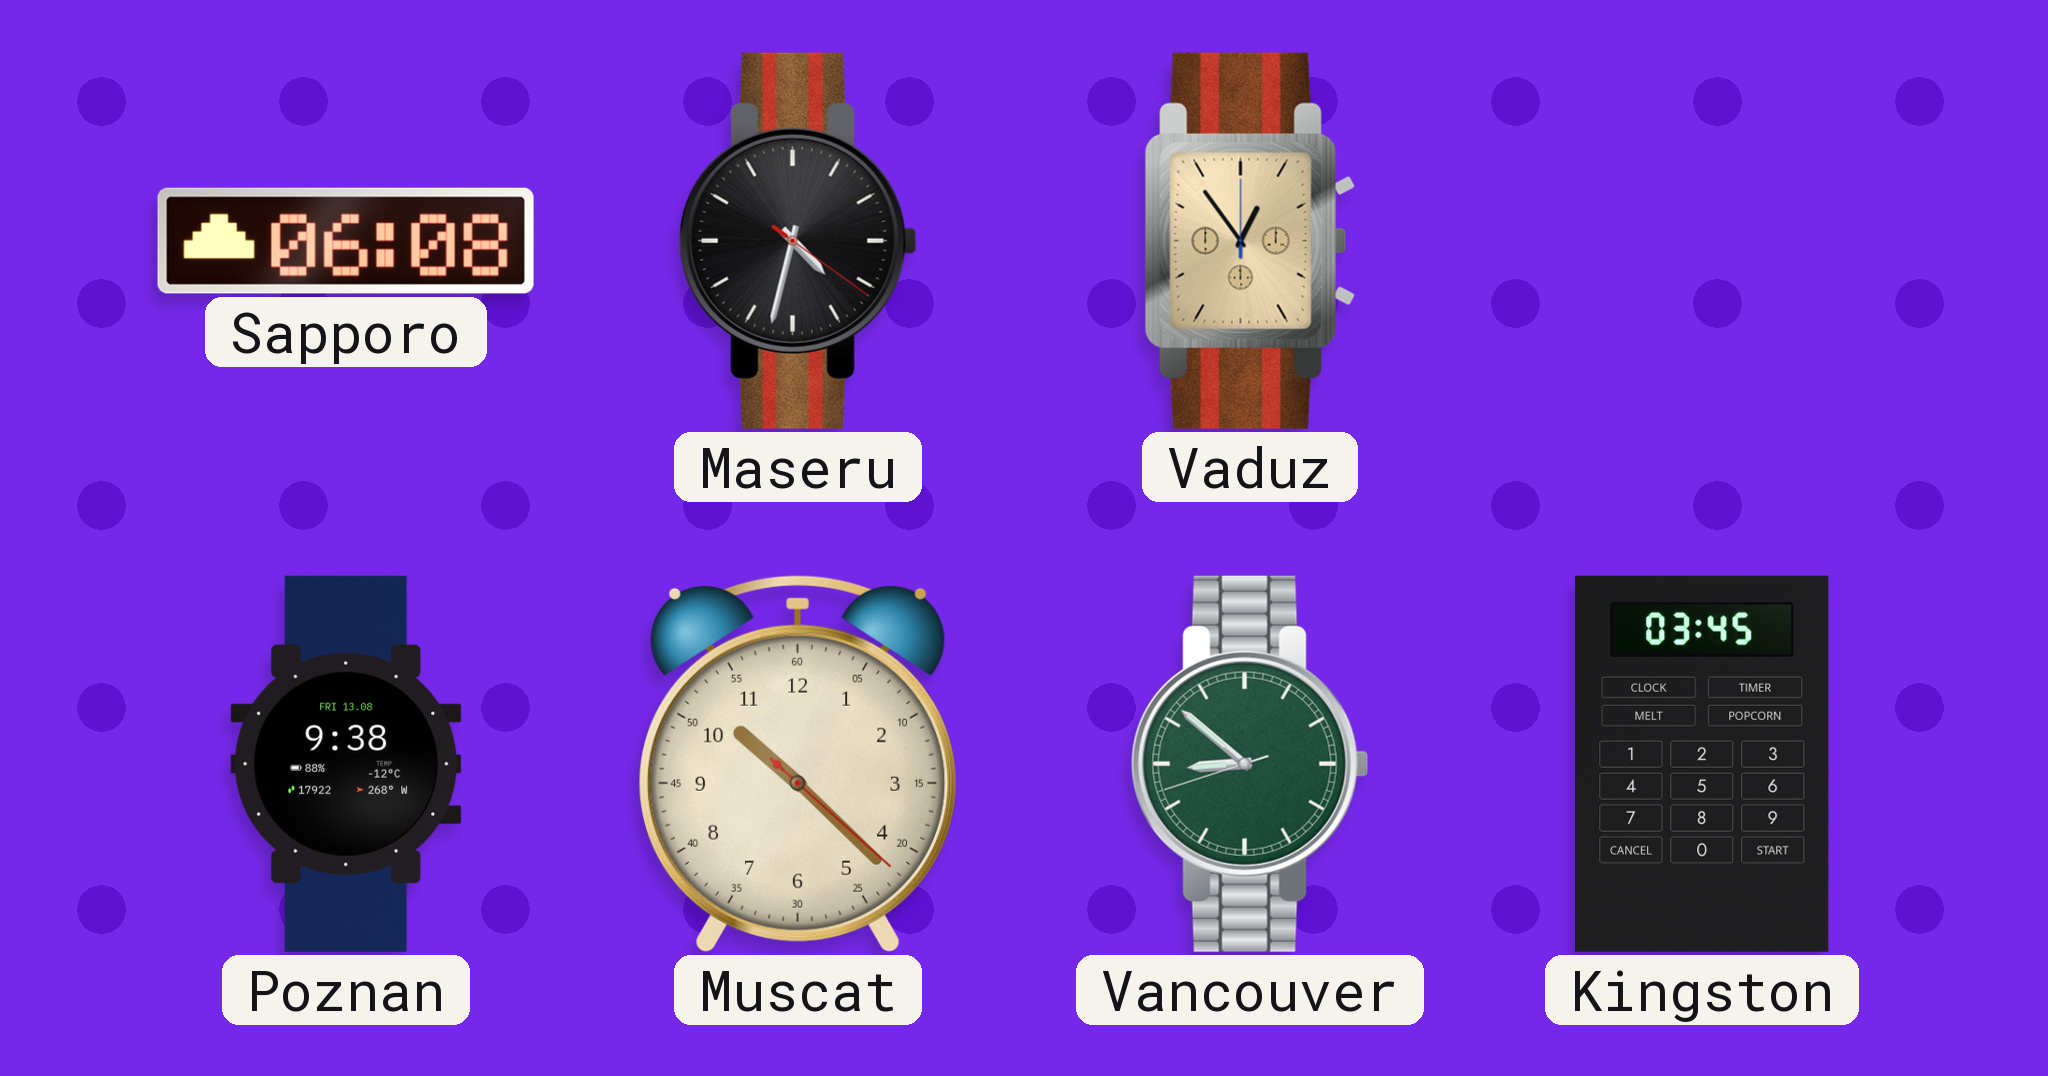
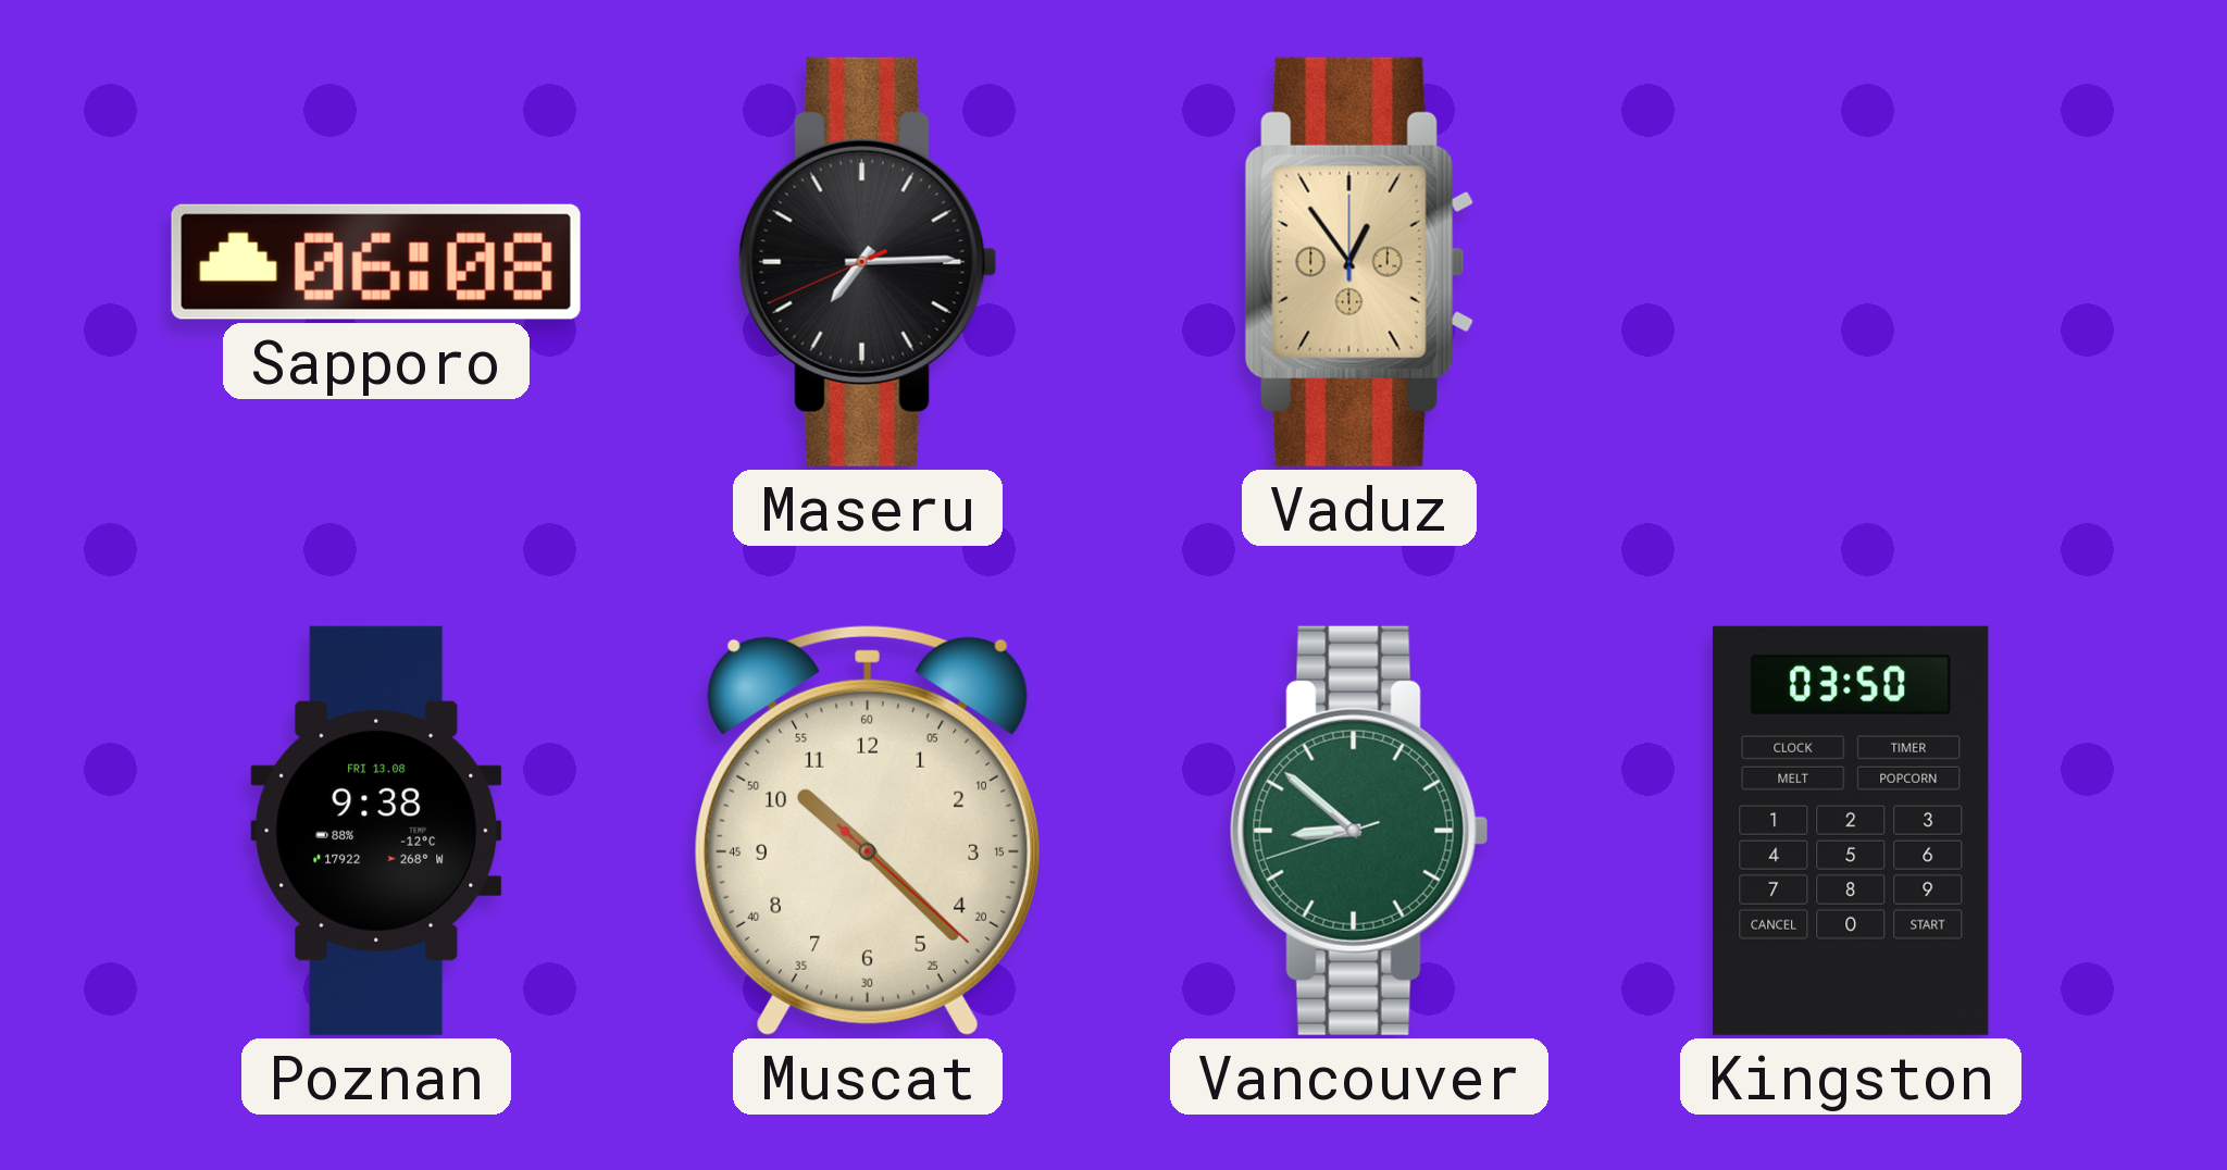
Maseru: 4:32 -> 7:14 (868, 262)
Kingston: 03:45 -> 03:50 (1851, 831)
